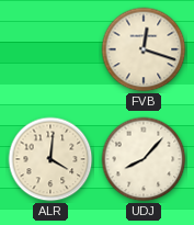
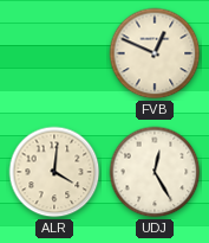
FVB: 12:18 -> 12:49 (155, 53)
UDJ: 8:07 -> 12:25 (155, 172)
